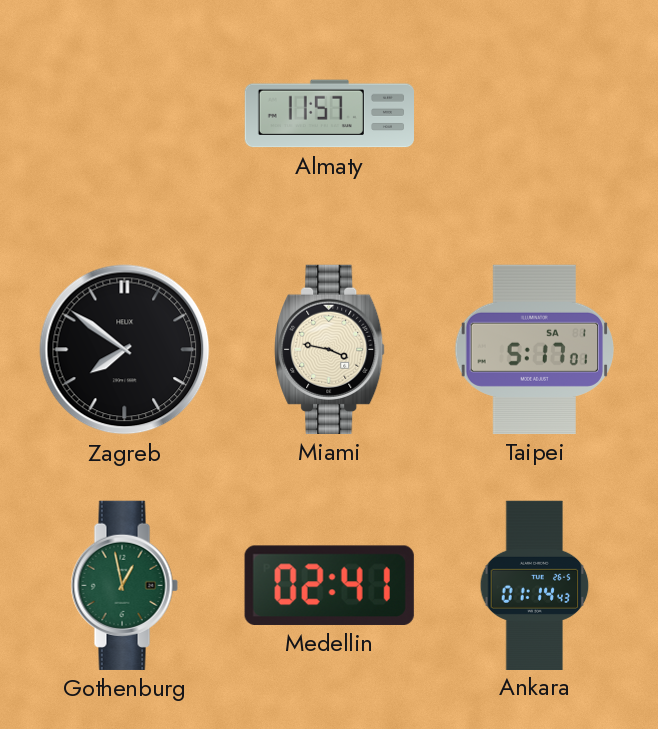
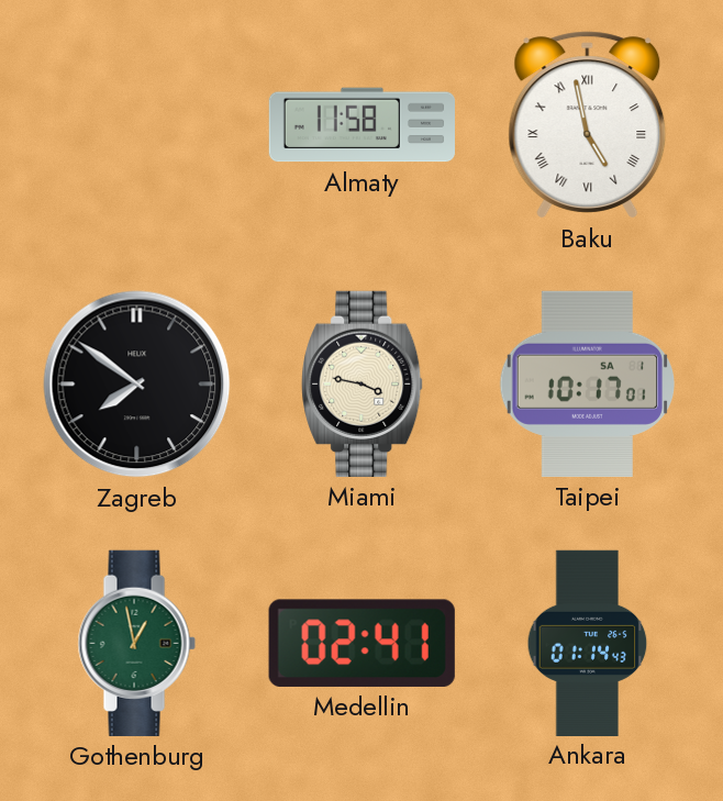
Almaty: 11:57 -> 11:58 (361, 125)
Baku: none -> 4:58 (588, 125)
Taipei: 5:17 -> 10:17 (587, 383)
